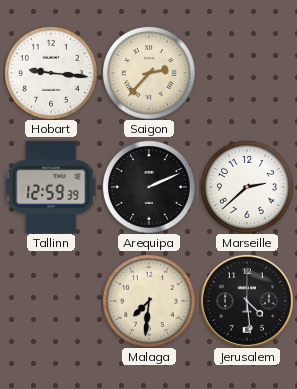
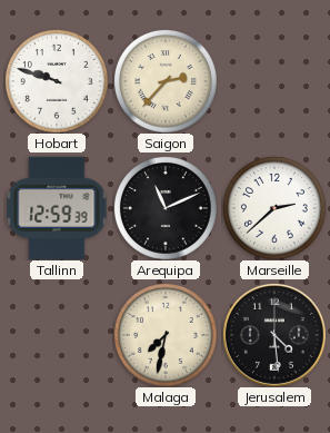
Hobart: 9:16 -> 9:48 (57, 81)
Arequipa: 2:11 -> 11:11 (166, 208)
Malaga: 7:31 -> 7:32 (166, 335)
